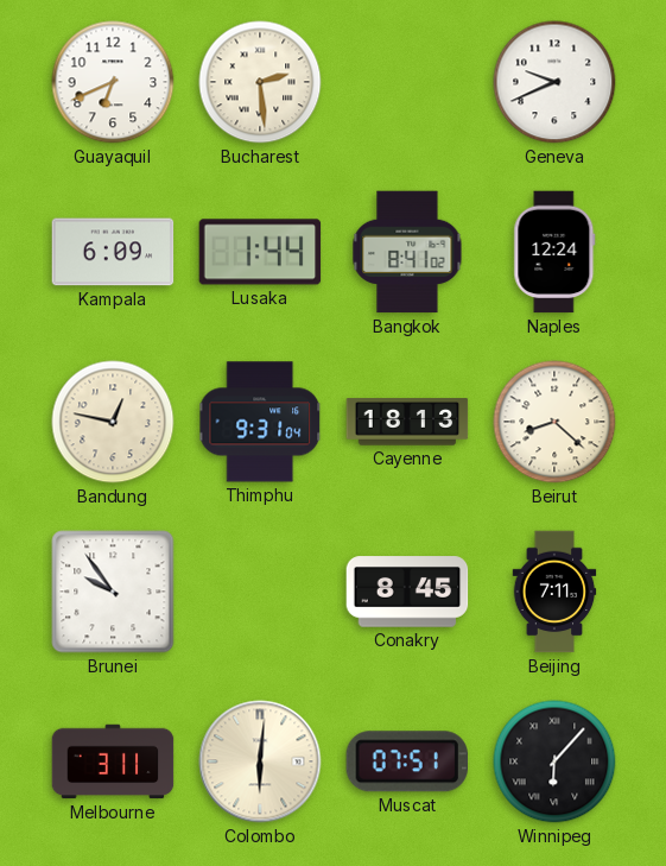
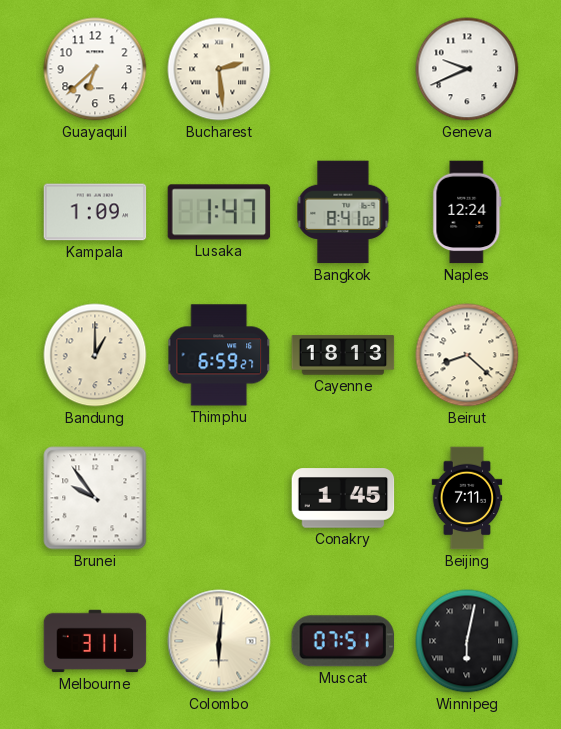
Guayaquil: 6:41 -> 6:38 (95, 69)
Kampala: 6:09 -> 1:09 (95, 212)
Lusaka: 1:44 -> 1:47 (219, 212)
Bandung: 12:47 -> 1:00 (95, 355)
Thimphu: 9:31 -> 6:59 (220, 355)
Conakry: 8:45 -> 1:45 (343, 498)
Winnipeg: 6:07 -> 6:02 (467, 641)
